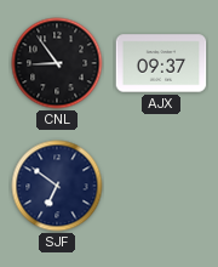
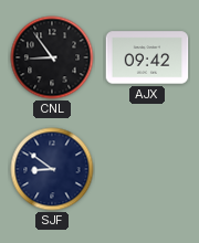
AJX: 09:37 -> 09:42 (147, 57)
SJF: 6:51 -> 8:51 (52, 169)
